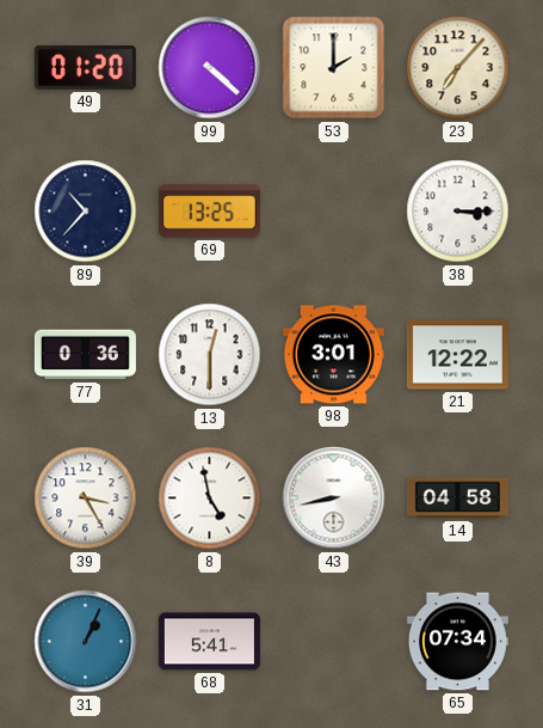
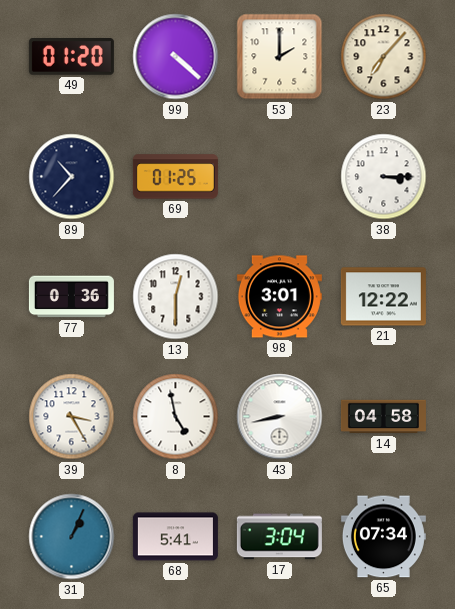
69: 13:25 -> 01:25 (175, 177)
17: none -> 3:04 (279, 537)
